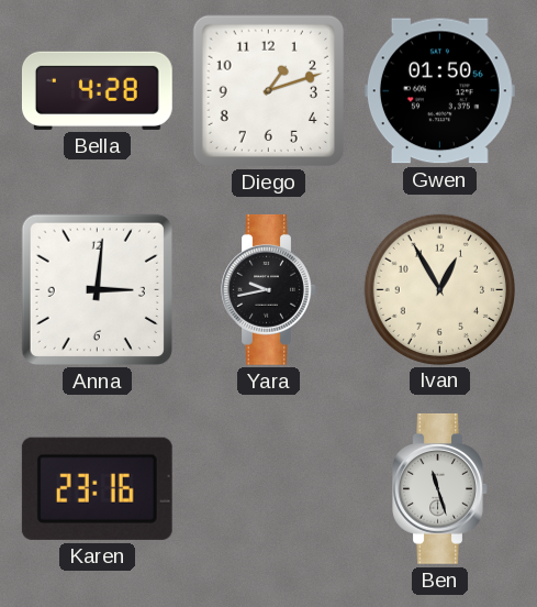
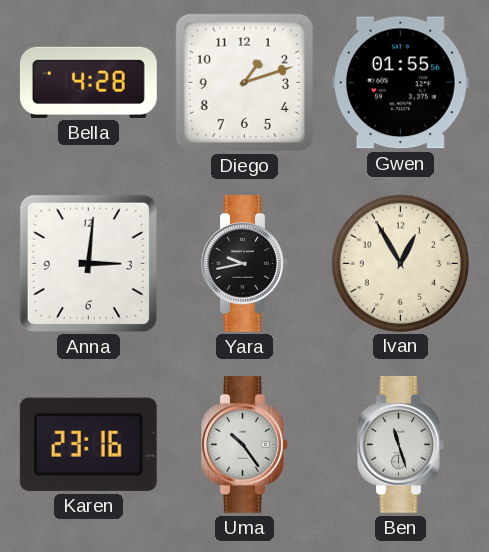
Gwen: 01:50 -> 01:55 (400, 83)
Uma: none -> 10:24 (245, 444)
